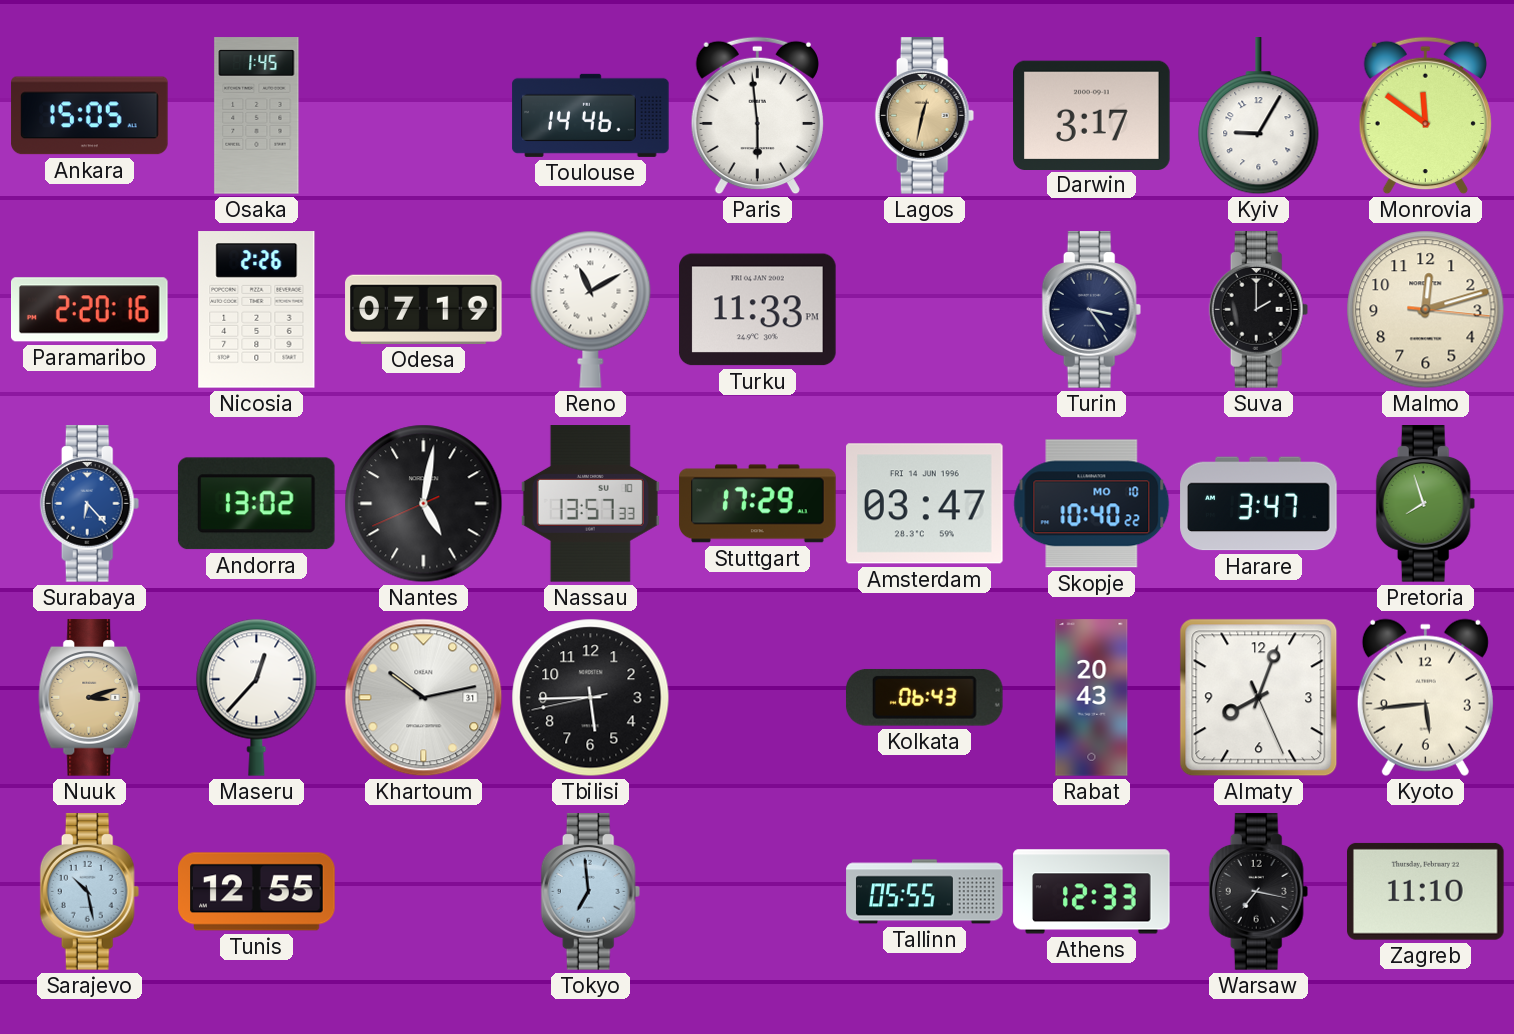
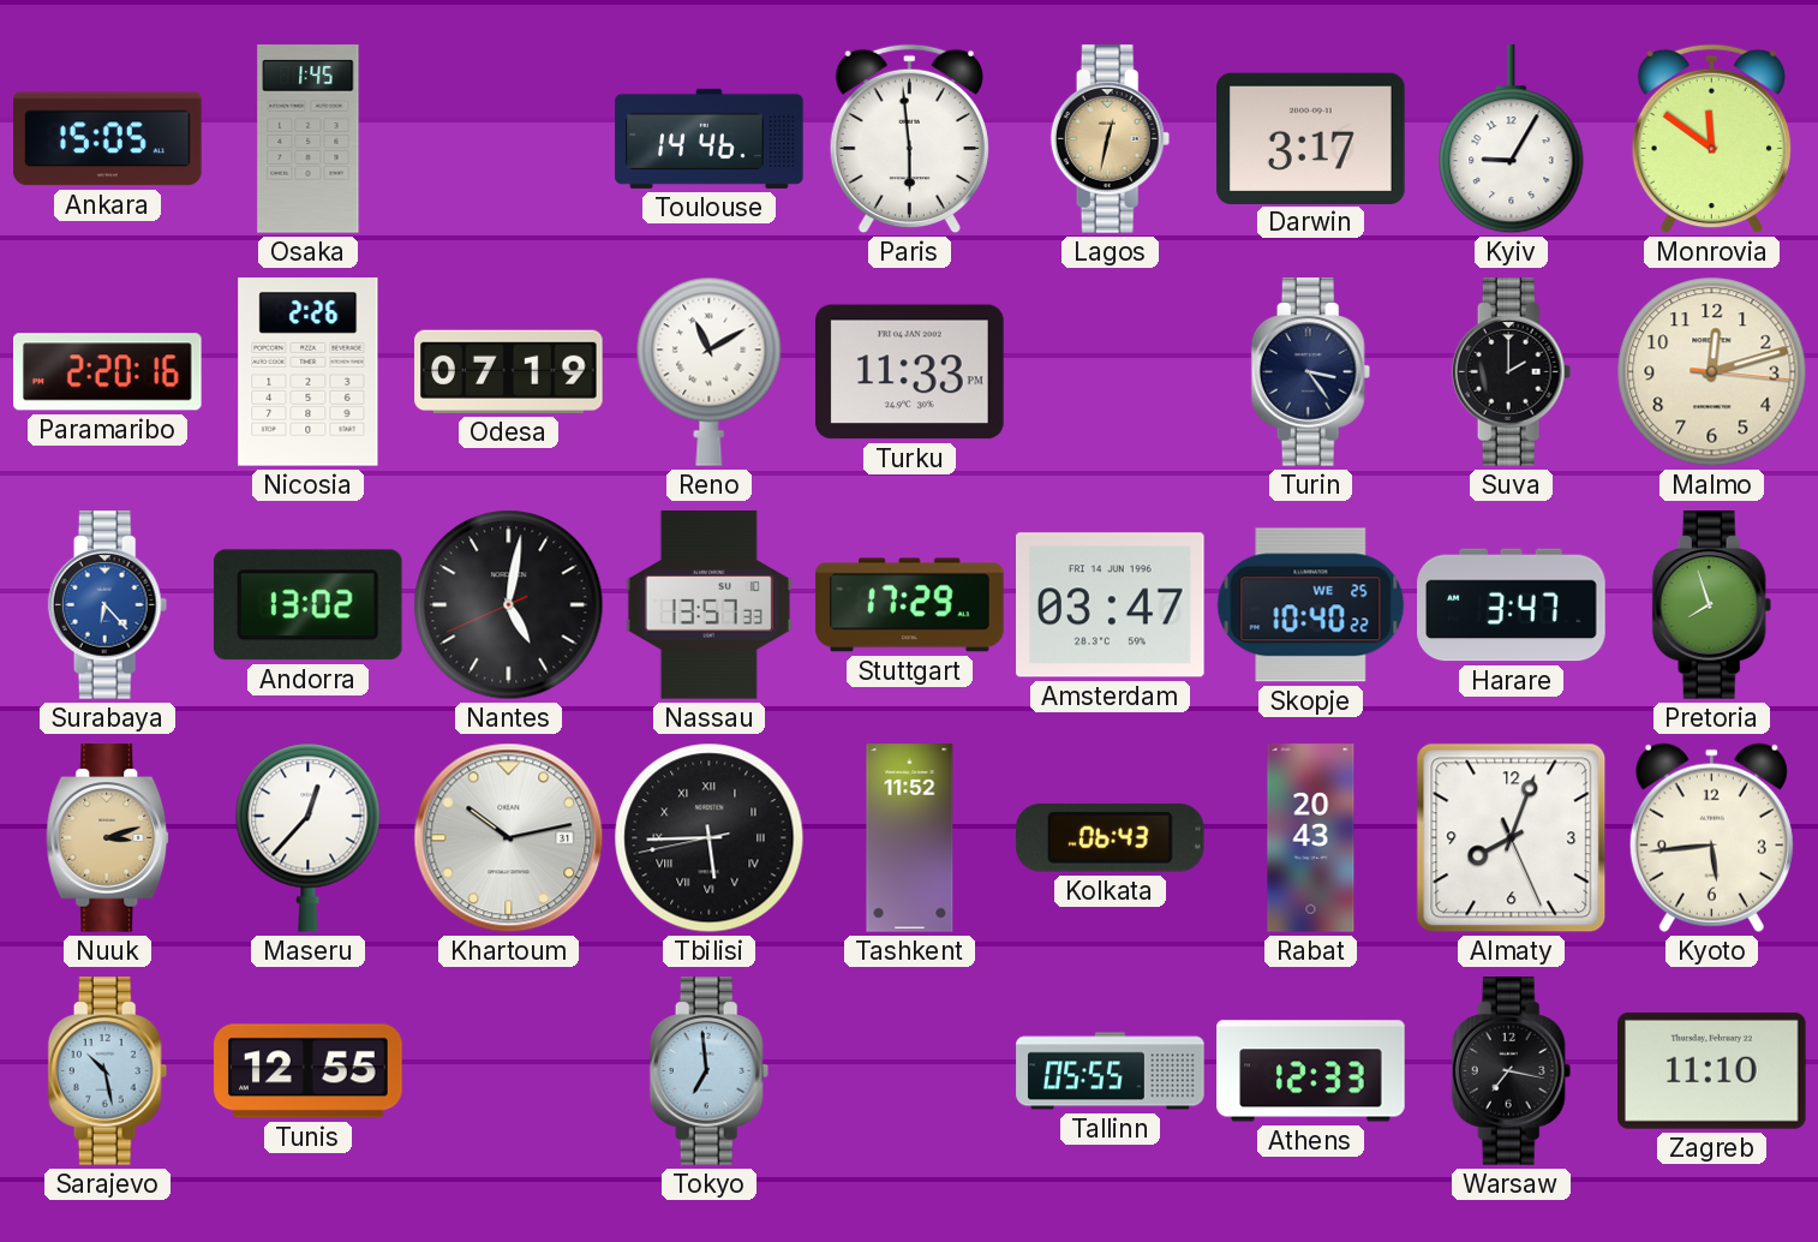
Skopje date: MO 10 -> WE 25 (1311, 605)
Tbilisi numerals: Arabic -> Roman (710, 838)
Tashkent: none -> 11:52 (910, 838)
